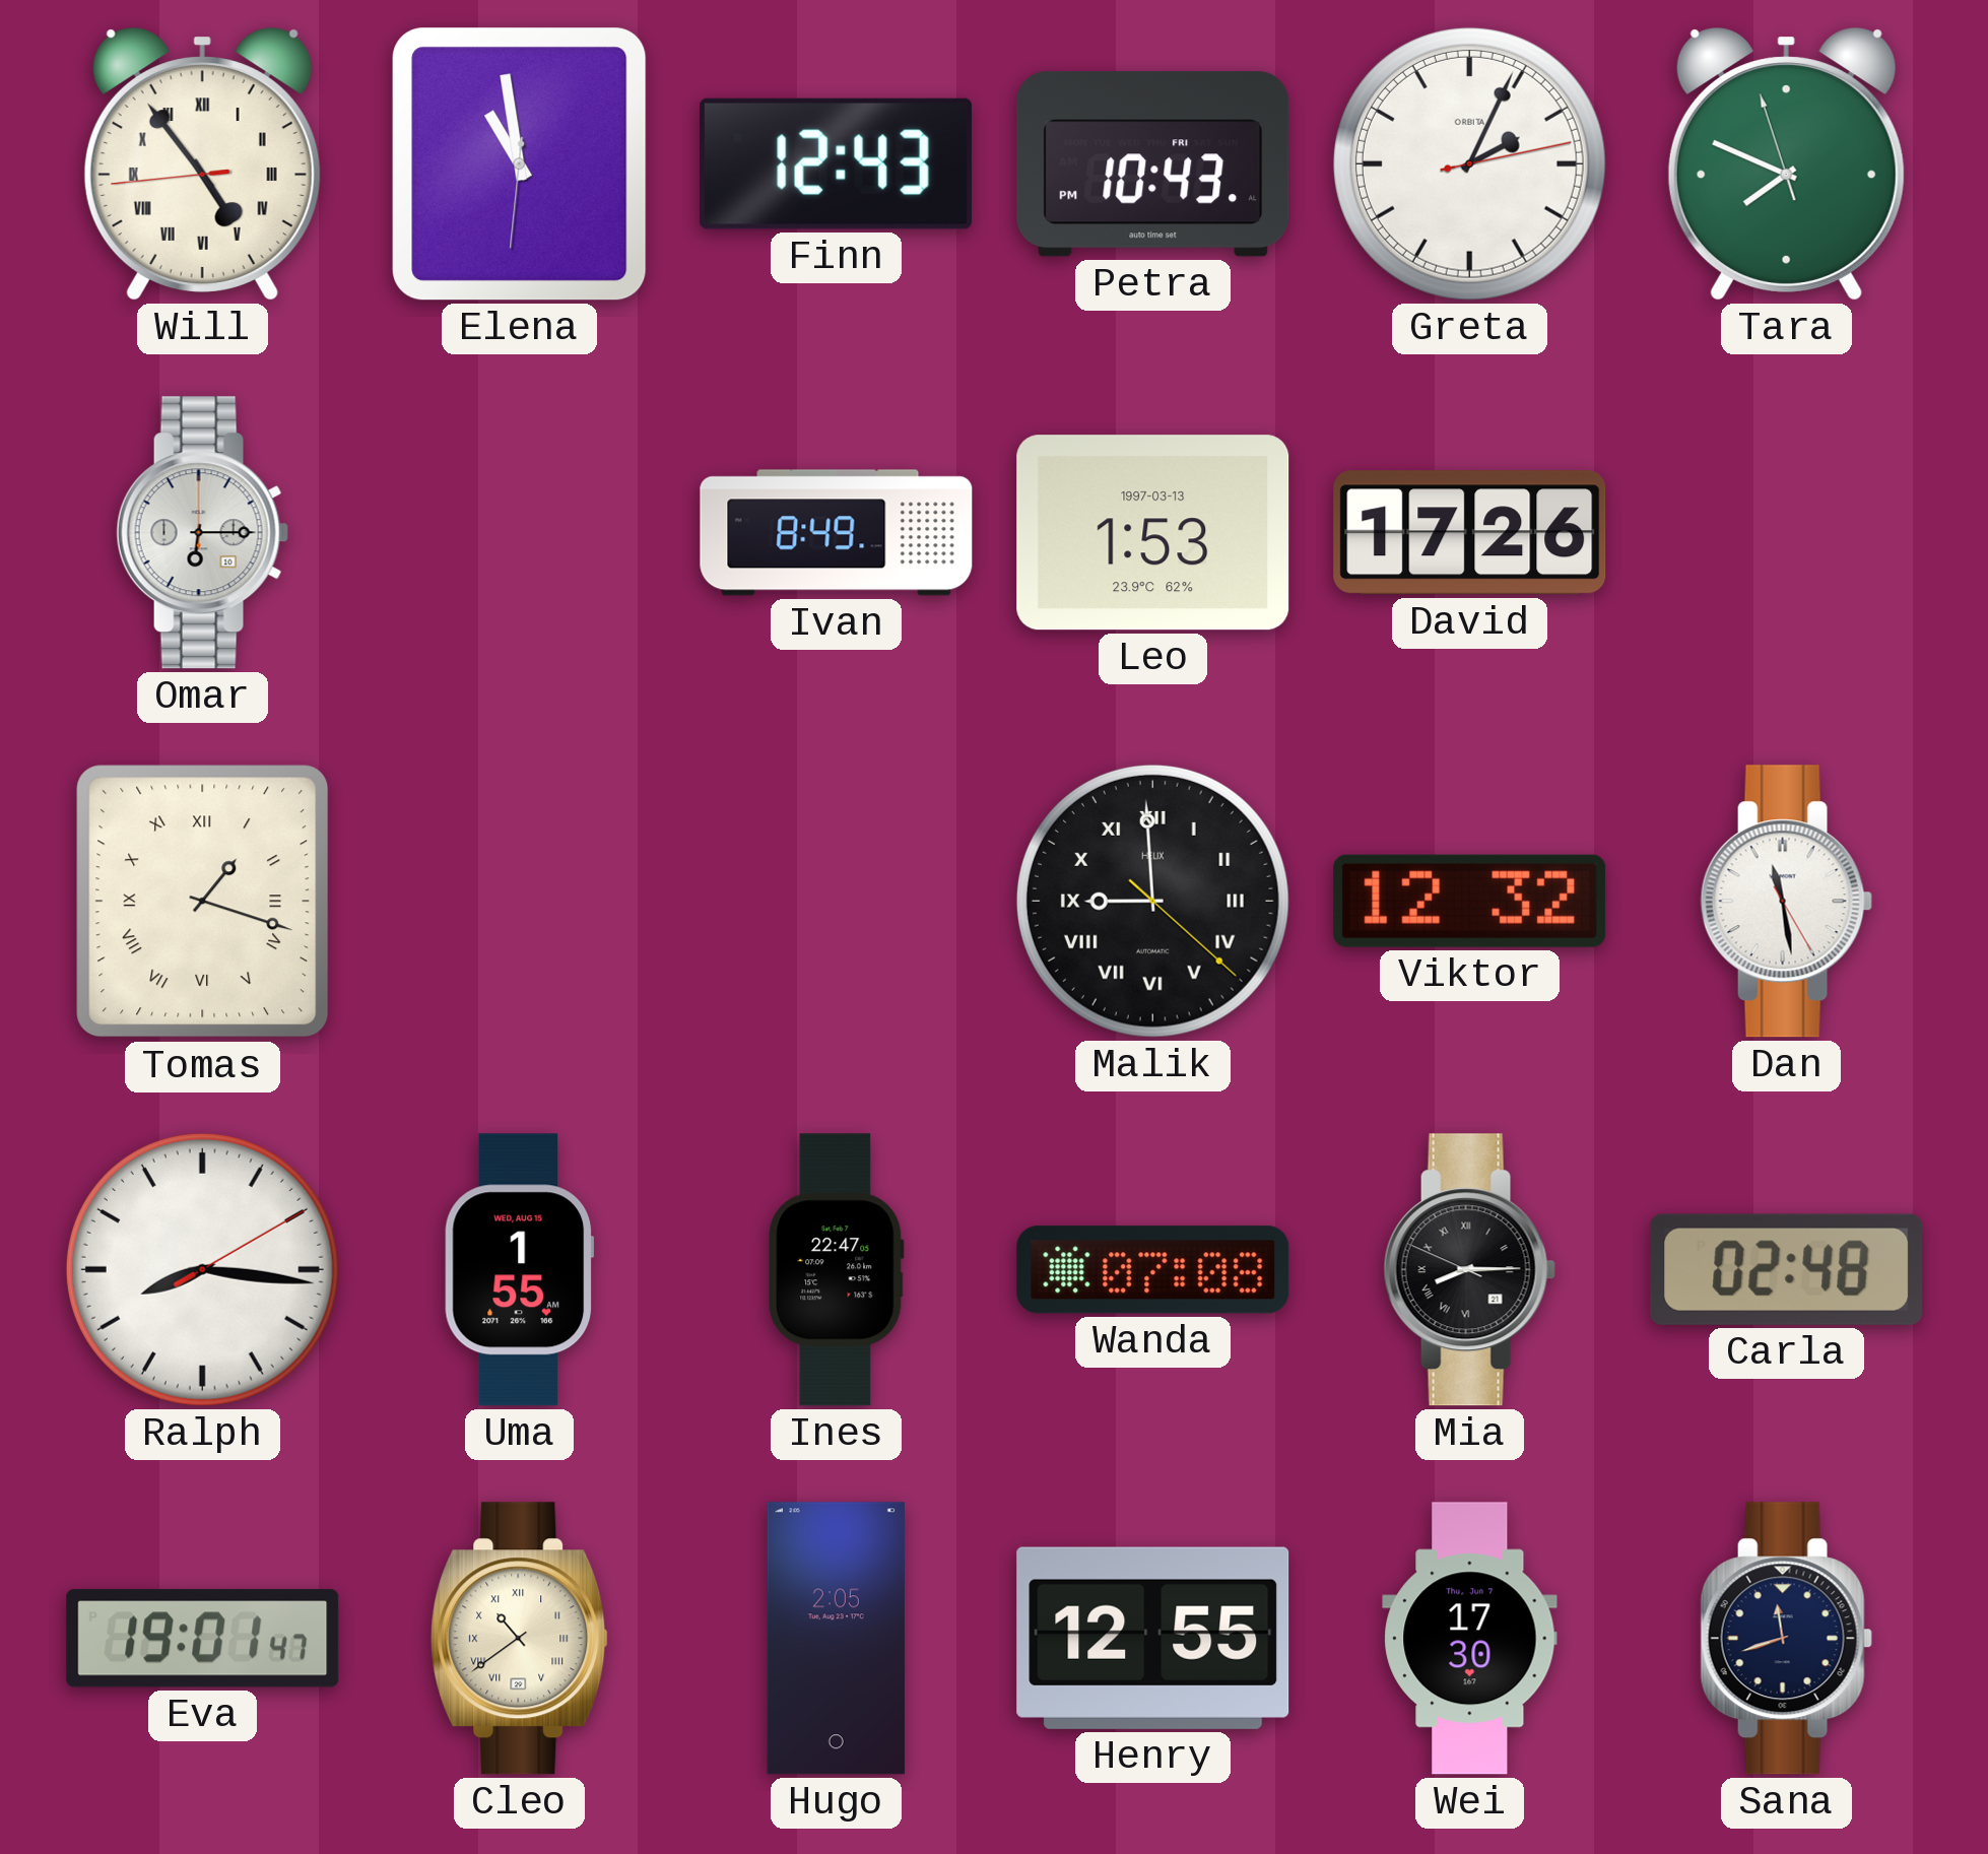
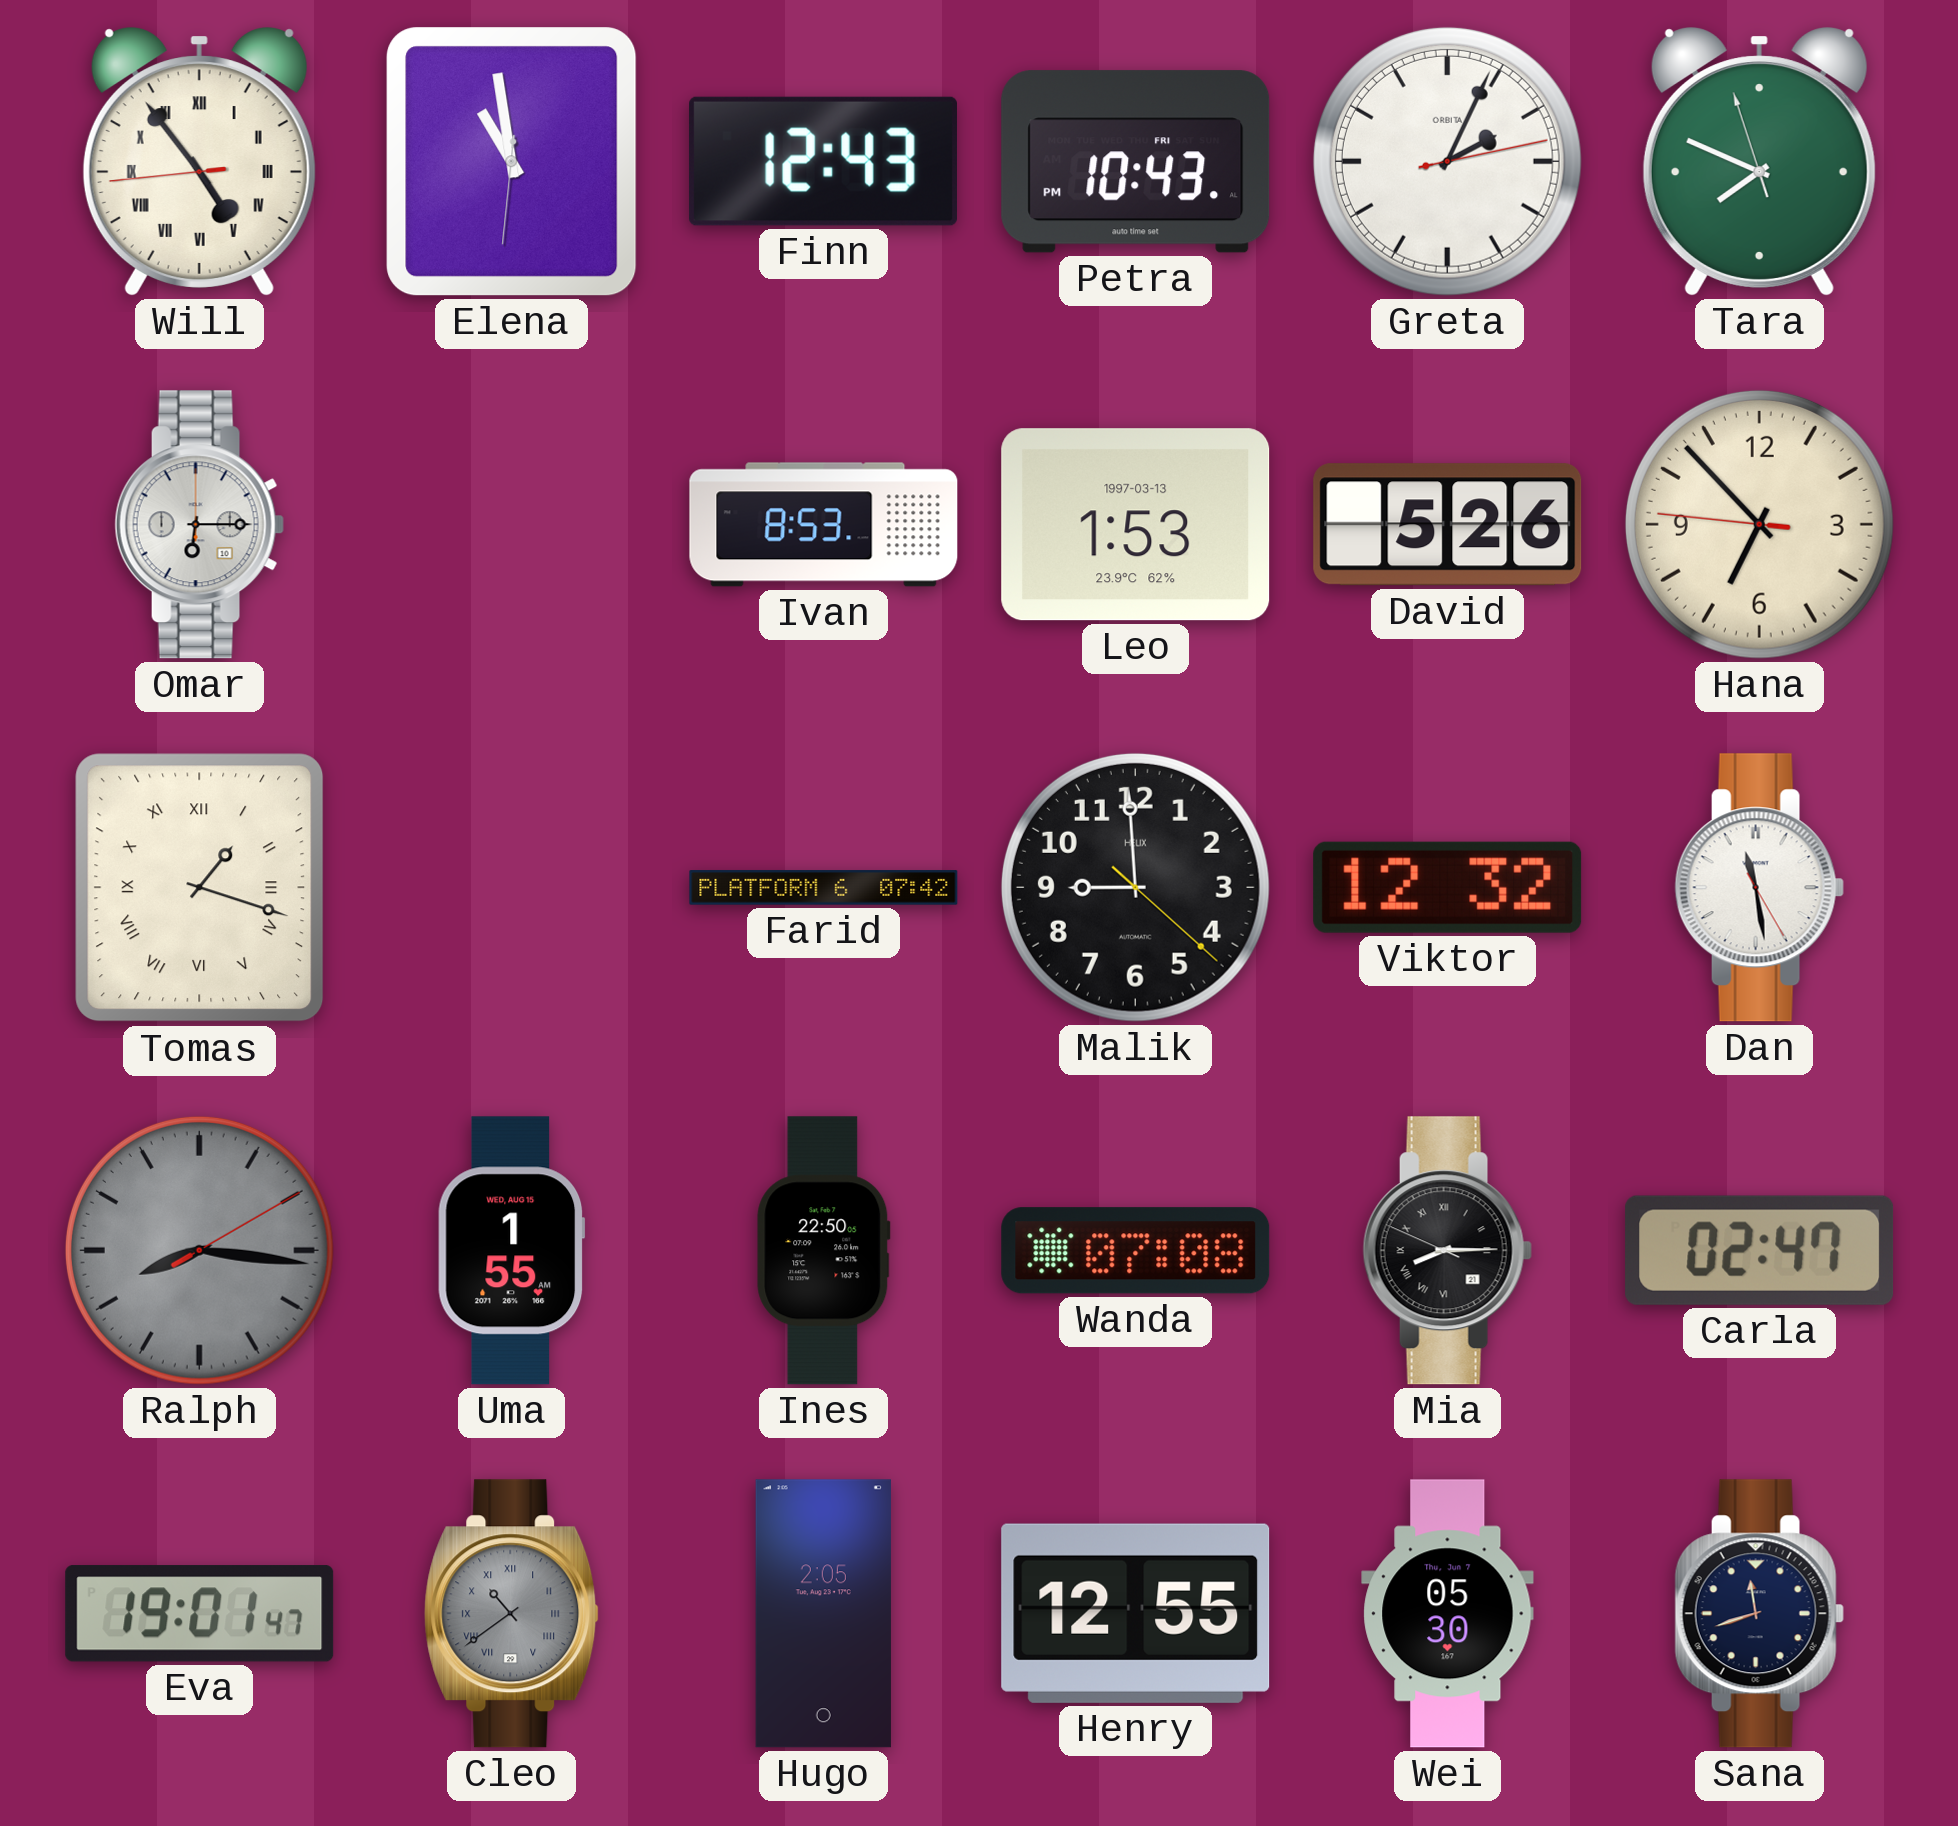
Ivan: 8:49 -> 8:53 (824, 525)
David: 17:26 -> 5:26 (1448, 525)
Hana: none -> 6:52 (1759, 524)
Farid: none -> 07:42 (824, 888)
Malik numerals: Roman -> Arabic (1135, 887)
Ralph dial: white -> grey (199, 1250)
Ines: 22:47 -> 22:50 (824, 1251)
Carla: 02:48 -> 02:47 (1760, 1250)
Cleo dial: cream -> grey (512, 1614)
Wei: 17:30 -> 05:30 (1448, 1614)
